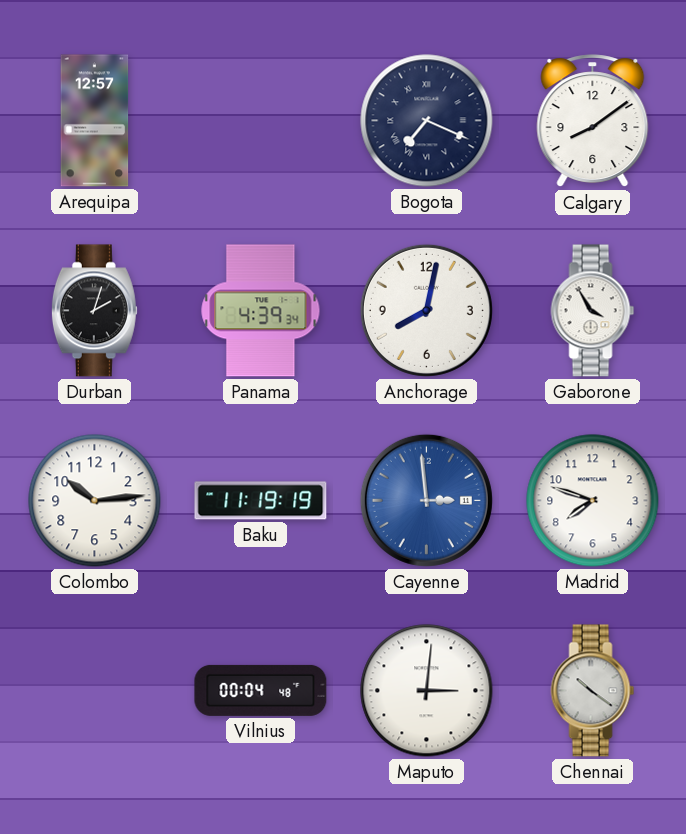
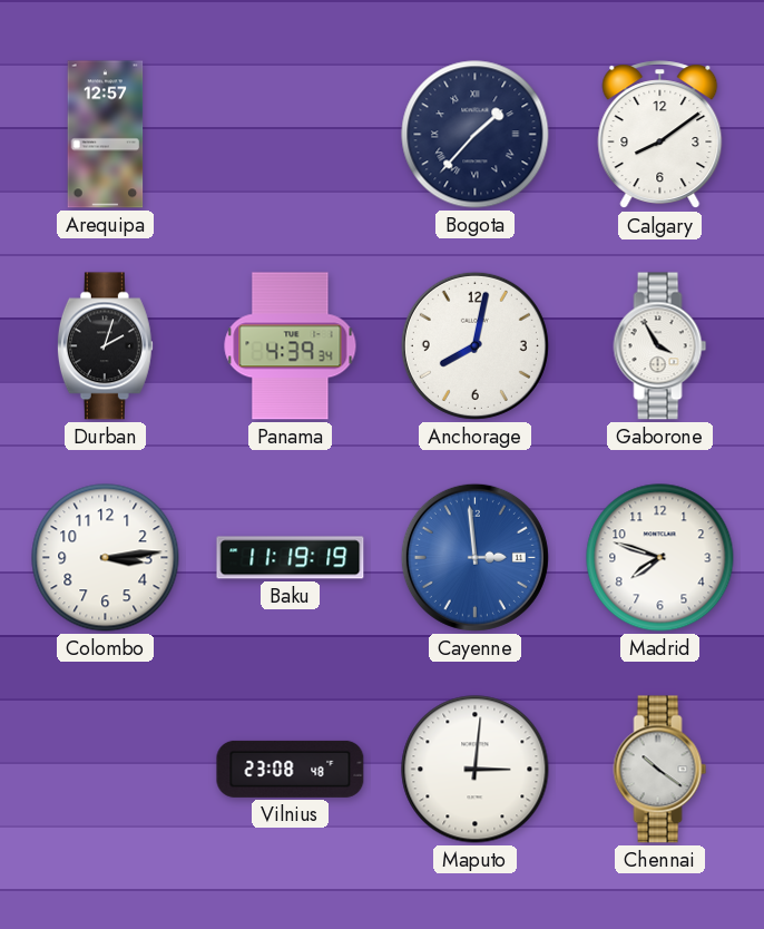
Bogota: 7:19 -> 1:37 (476, 135)
Colombo: 10:14 -> 3:14 (106, 558)
Vilnius: 00:04 -> 23:08 (291, 769)
